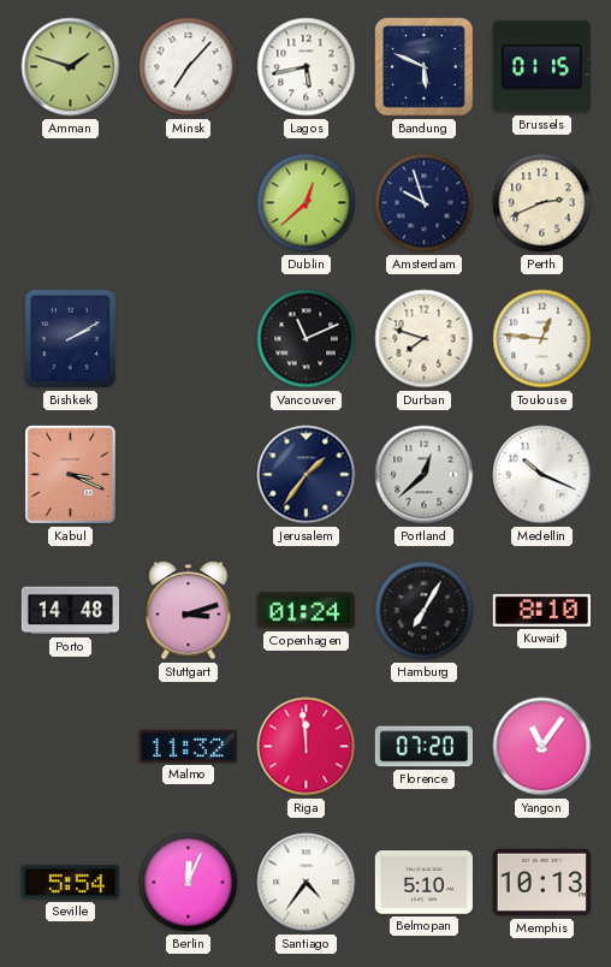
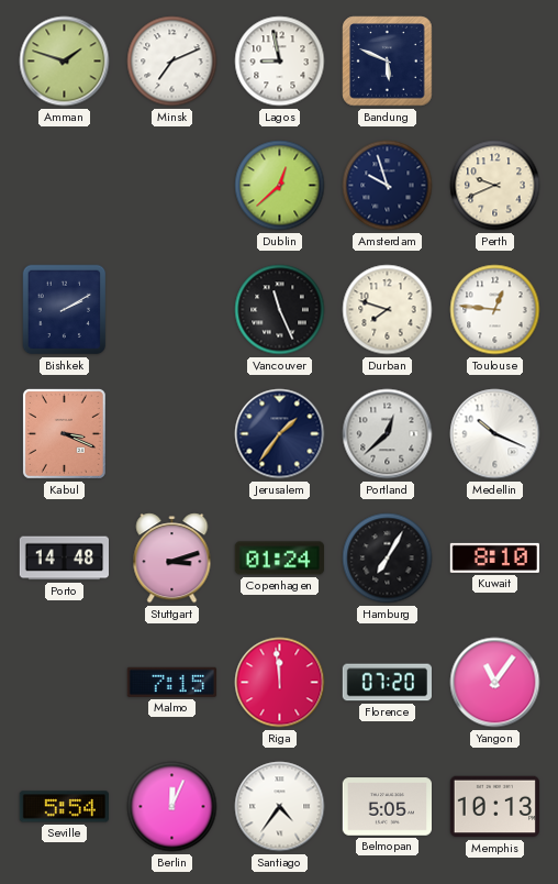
Minsk: 7:07 -> 7:11 (172, 62)
Lagos: 5:43 -> 8:58 (280, 62)
Brussels: 01:15 -> none (541, 67)
Perth: 2:41 -> 9:41 (495, 186)
Vancouver: 11:11 -> 11:26 (280, 310)
Malmo: 11:32 -> 7:15 (171, 682)
Belmopan: 5:10 -> 5:05 (387, 807)
